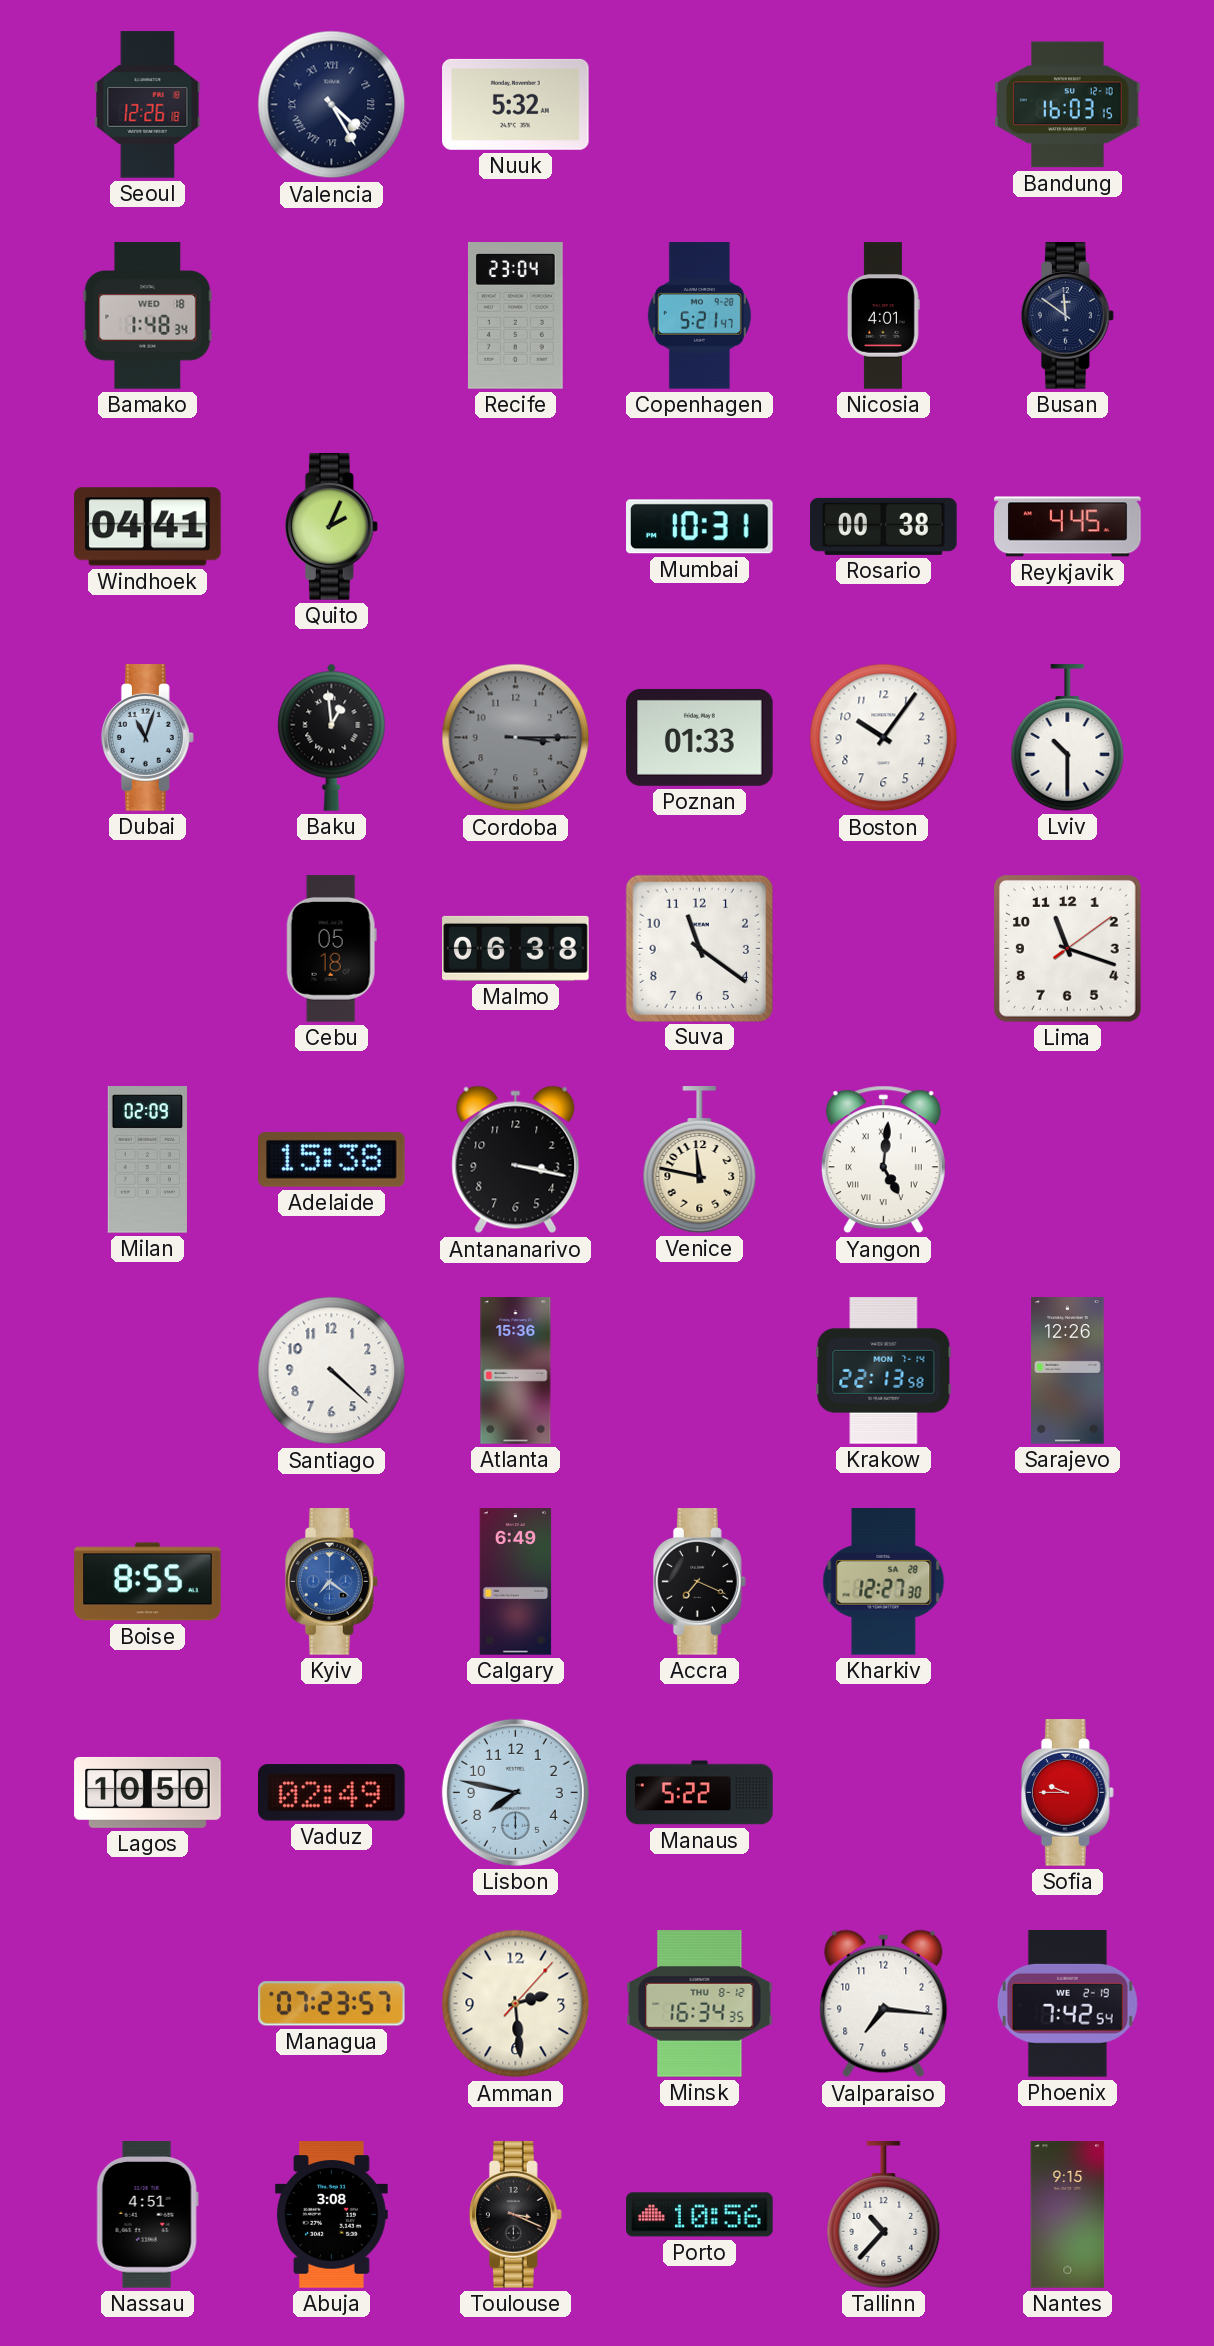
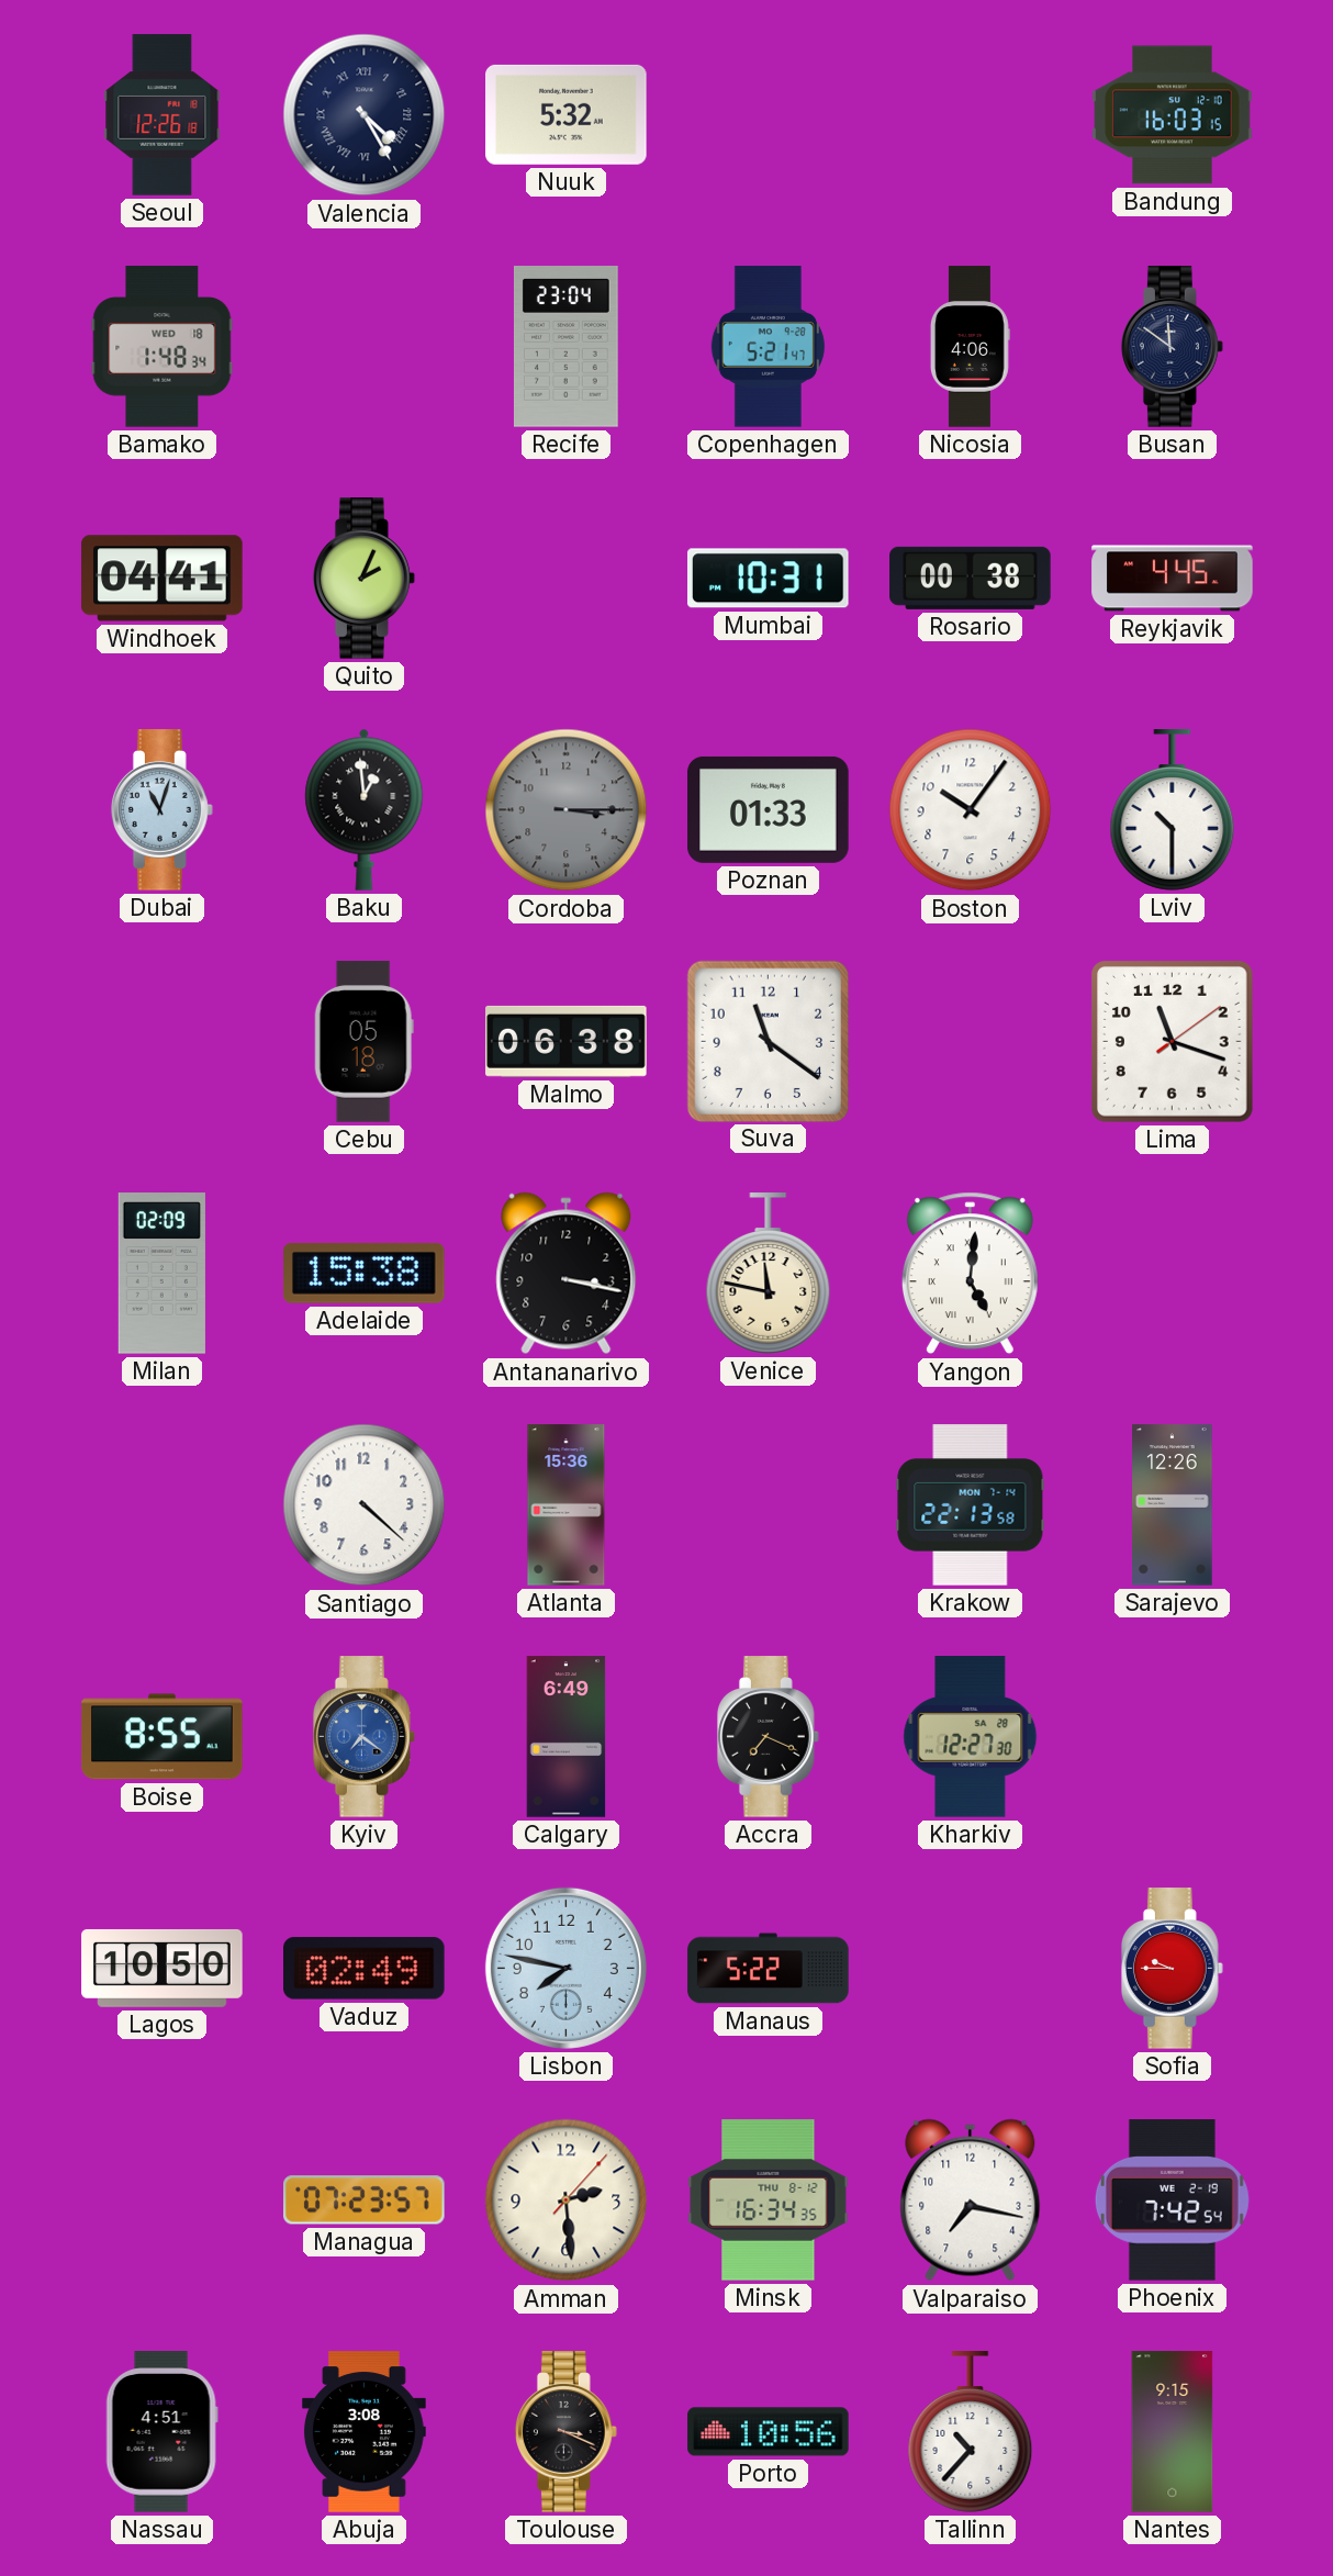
Nicosia: 4:01 -> 4:06 (970, 347)
Valparaiso: 7:16 -> 7:17 (971, 2200)
